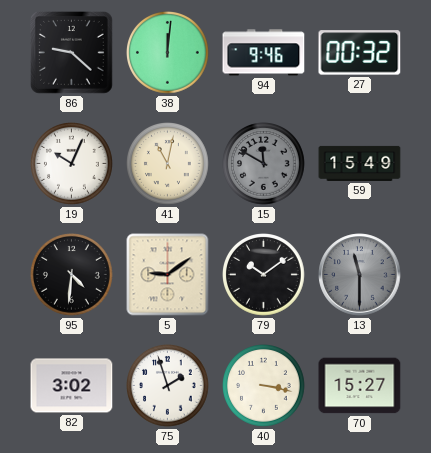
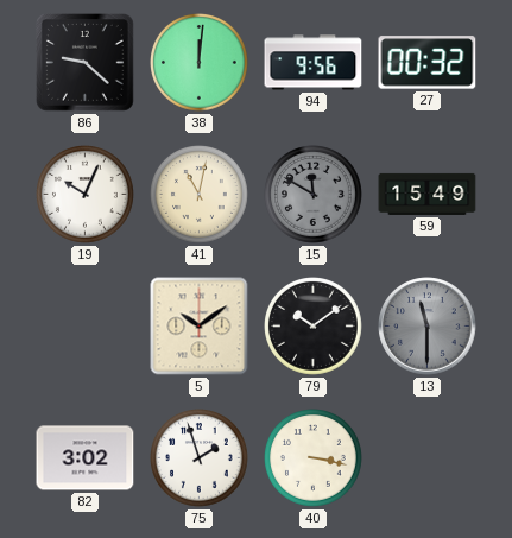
94: 9:46 -> 9:56 (314, 63)
95: 4:31 -> none (72, 275)
5: 9:09 -> 10:09 (200, 327)
70: 15:27 -> none (360, 386)
